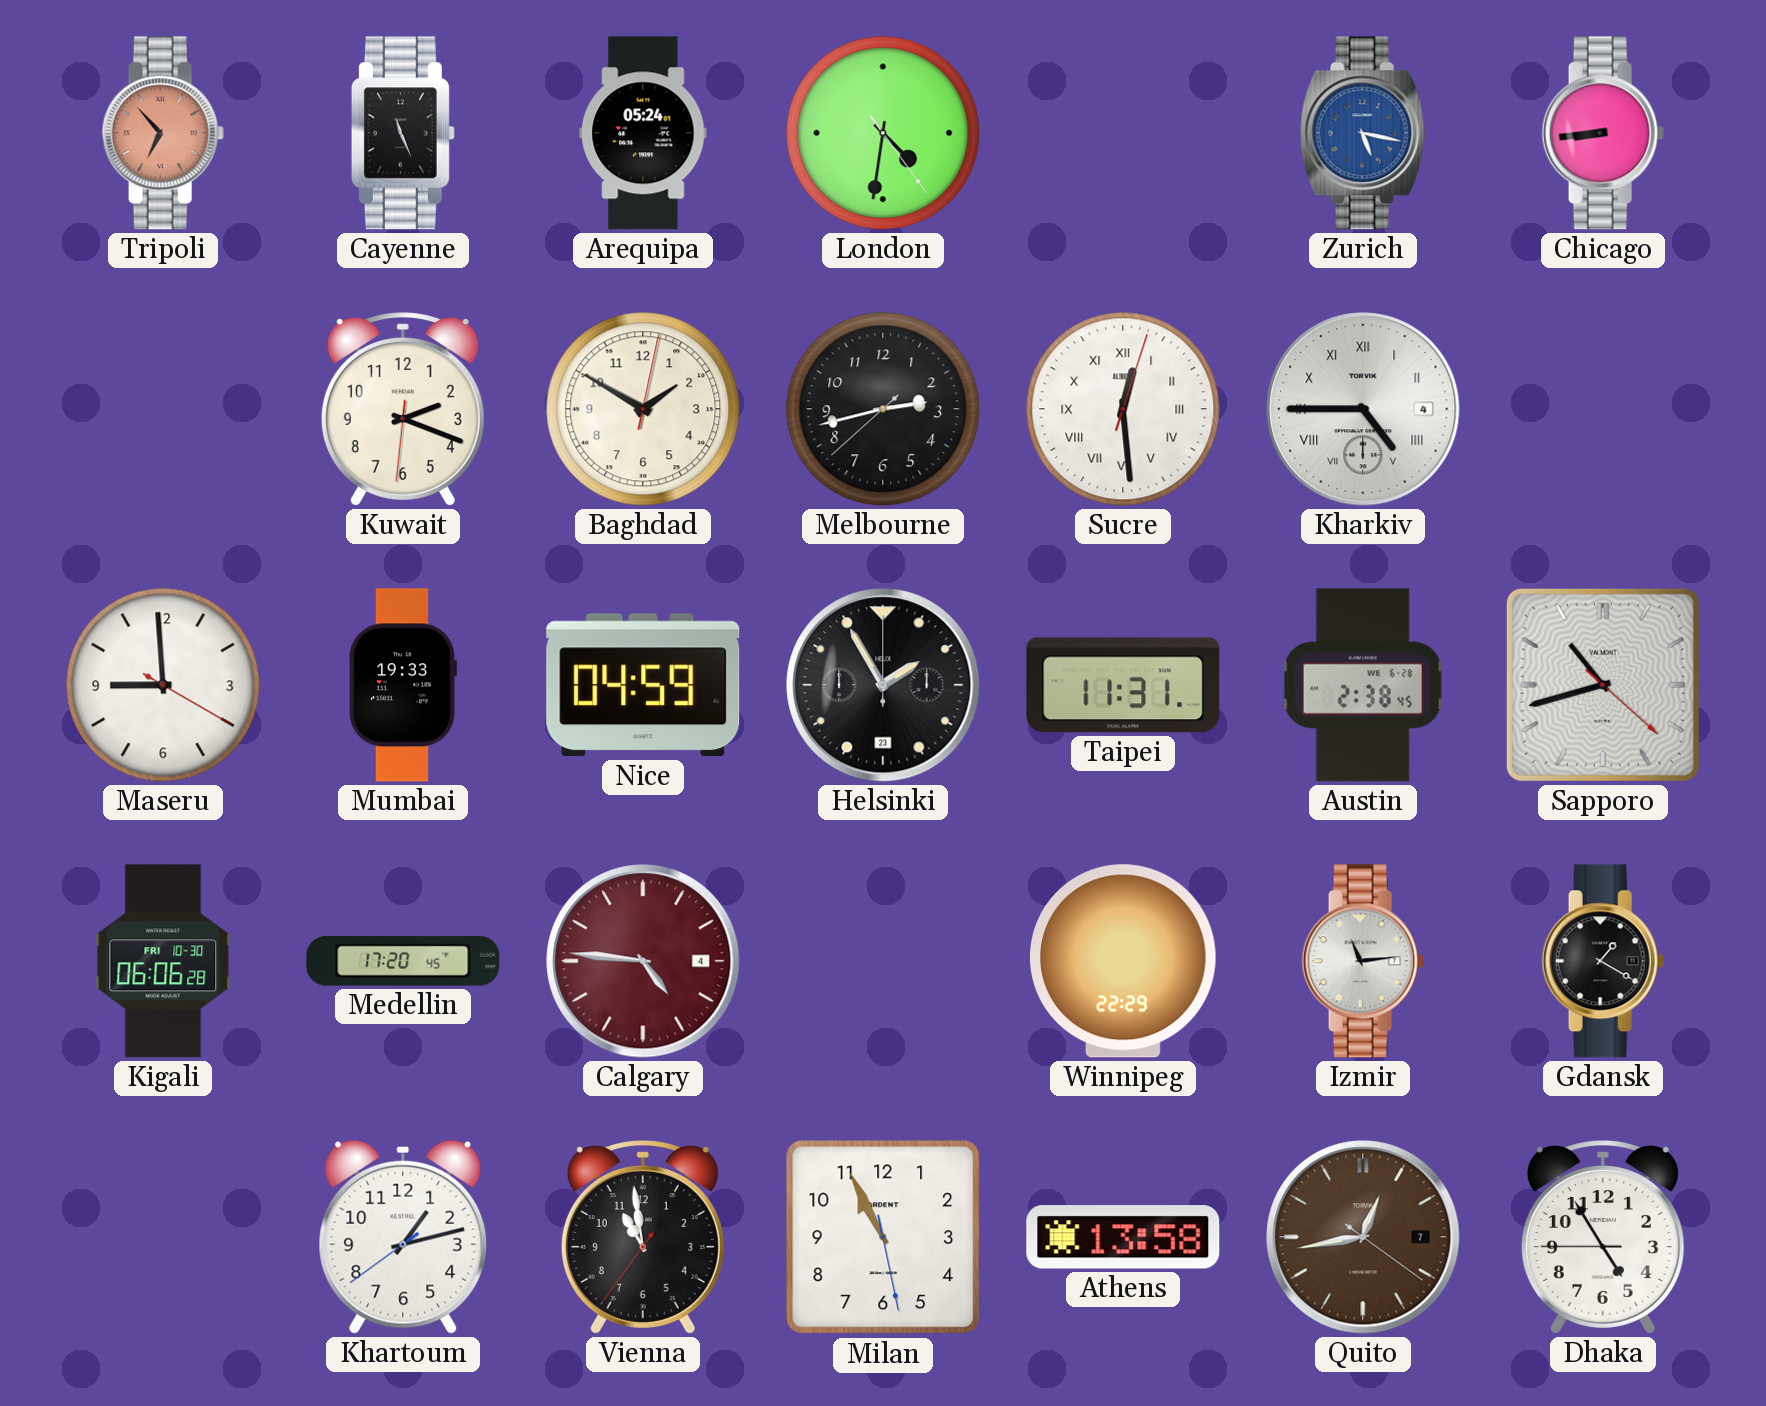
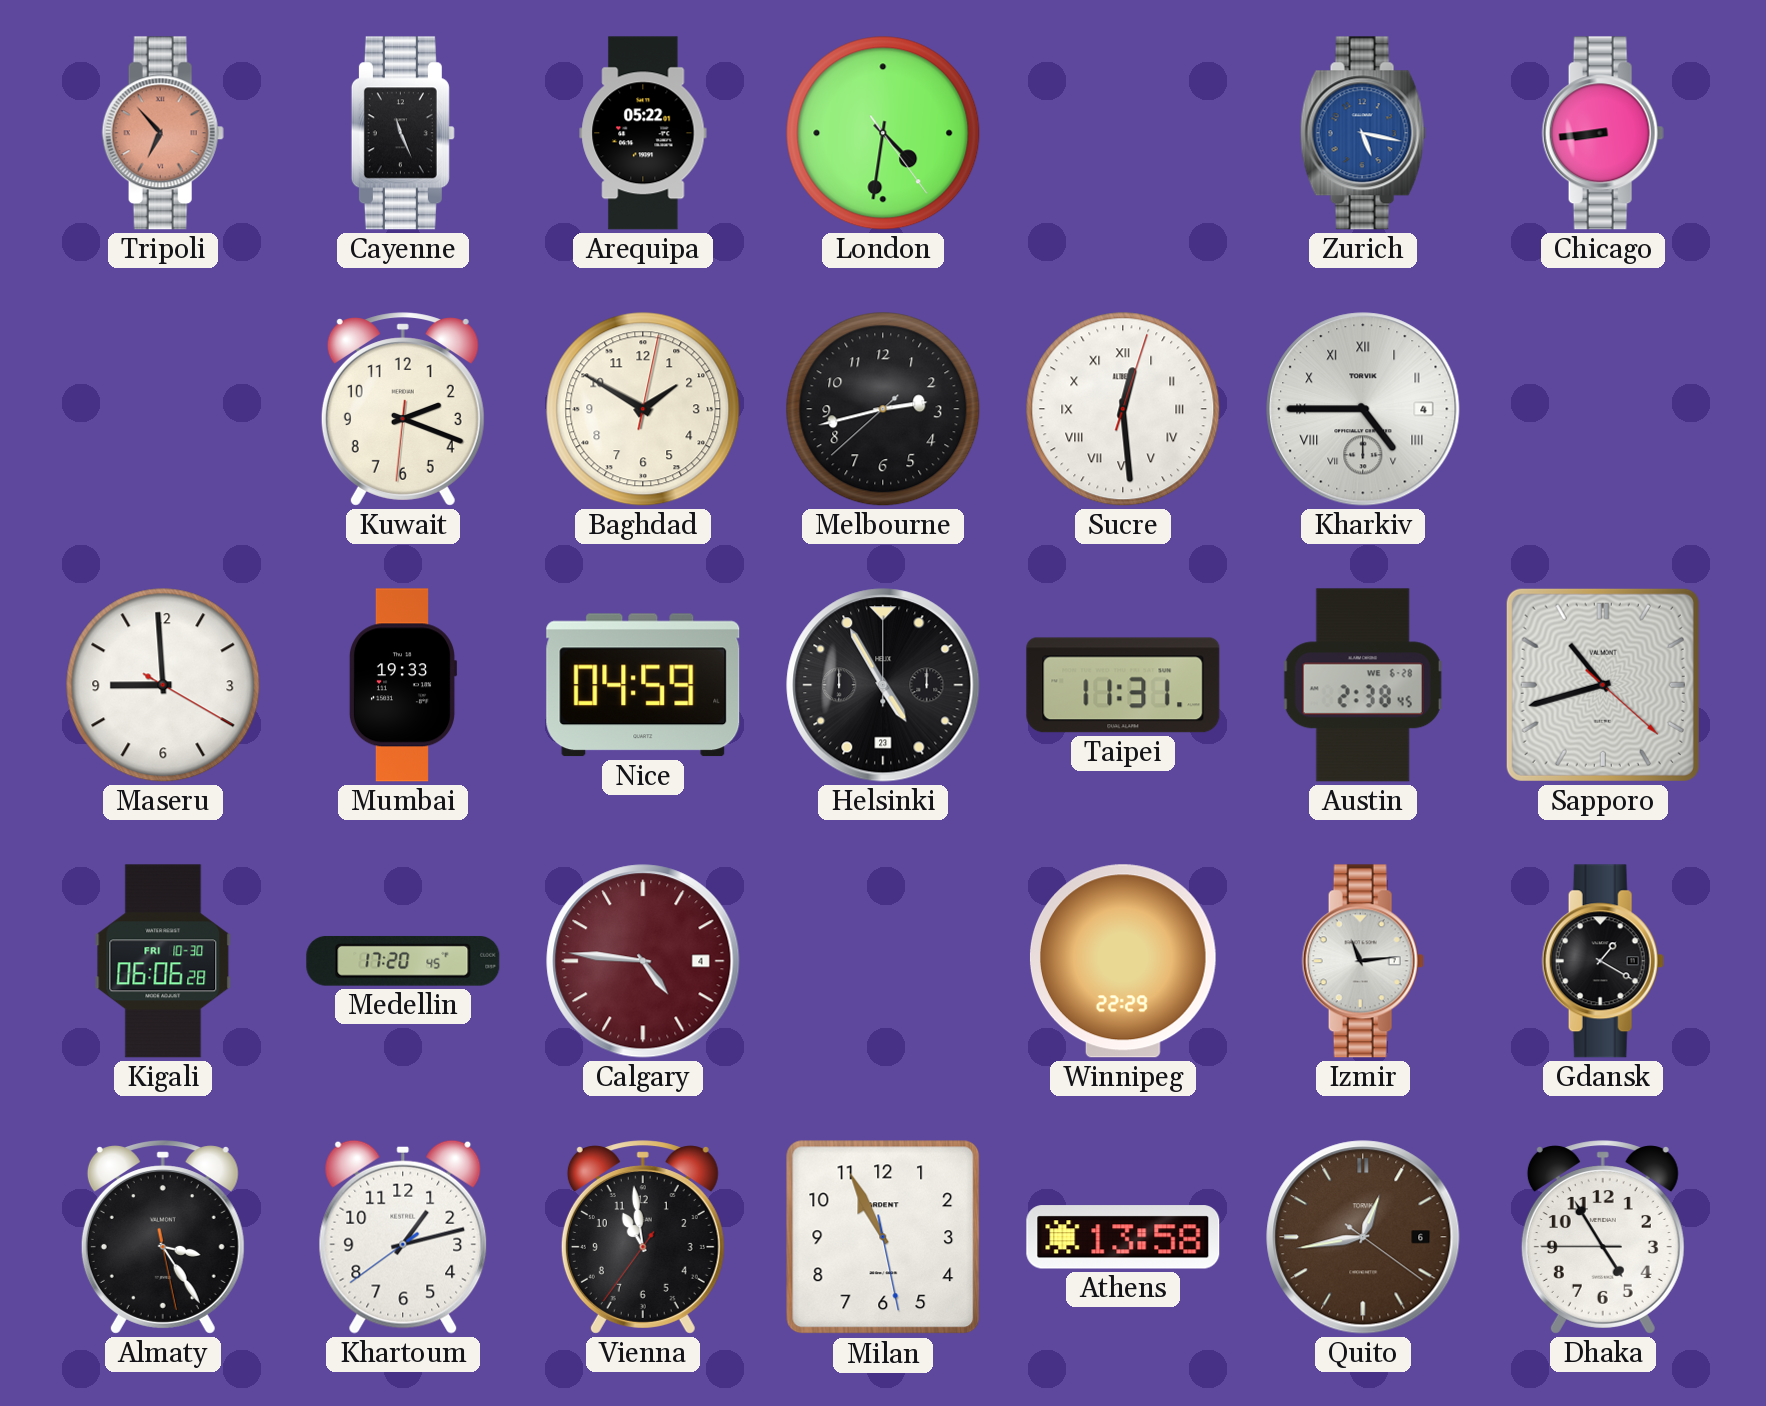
Arequipa: 05:24 -> 05:22 (643, 133)
Helsinki: 1:55 -> 4:55 (883, 685)
Almaty: none -> 3:24 (163, 1237)
Quito date: 7 -> 6 (1363, 1237)
